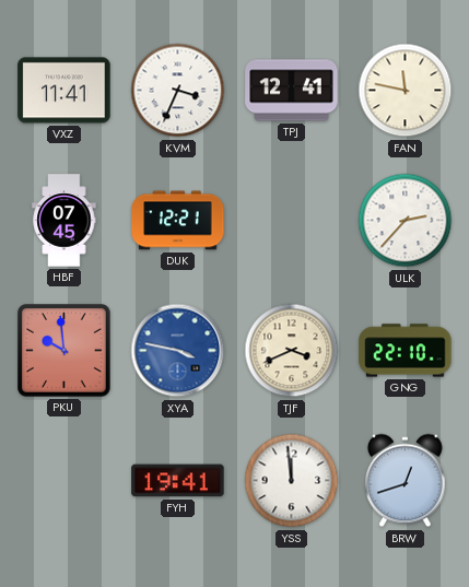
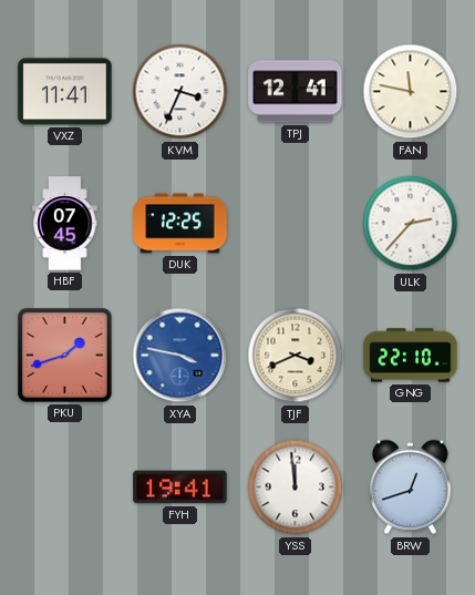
DUK: 12:21 -> 12:25 (180, 224)
PKU: 9:59 -> 1:42 (65, 356)
